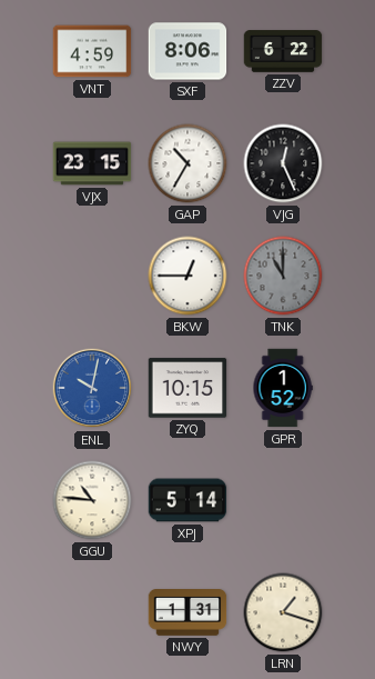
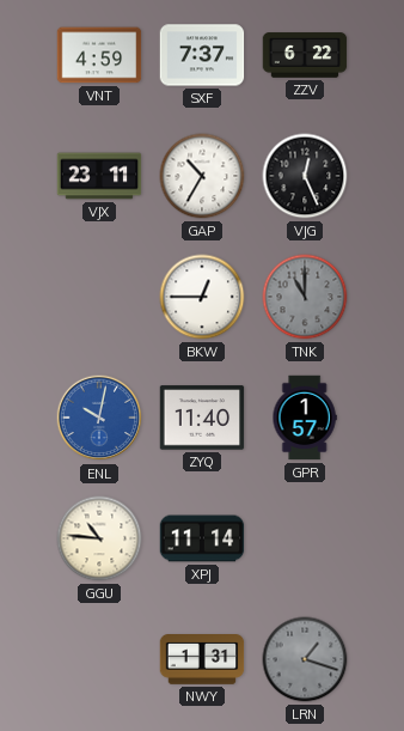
SXF: 8:06 -> 7:37 (202, 55)
VJX: 23:15 -> 23:11 (99, 176)
ZYQ: 10:15 -> 11:40 (202, 418)
GPR: 1:52 -> 1:57 (305, 418)
XPJ: 5:14 -> 11:14 (202, 538)
LRN dial: cream -> grey (305, 659)
